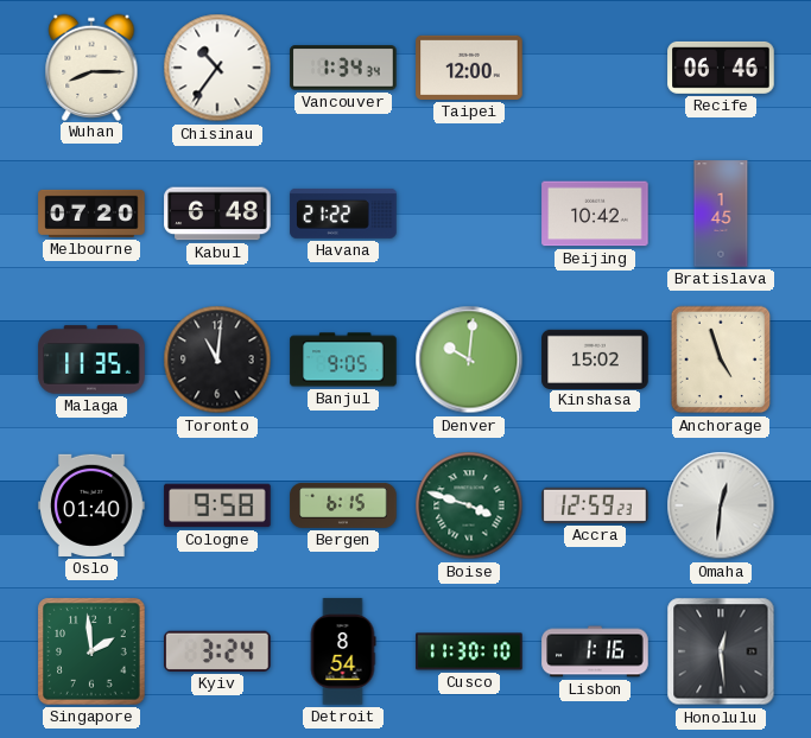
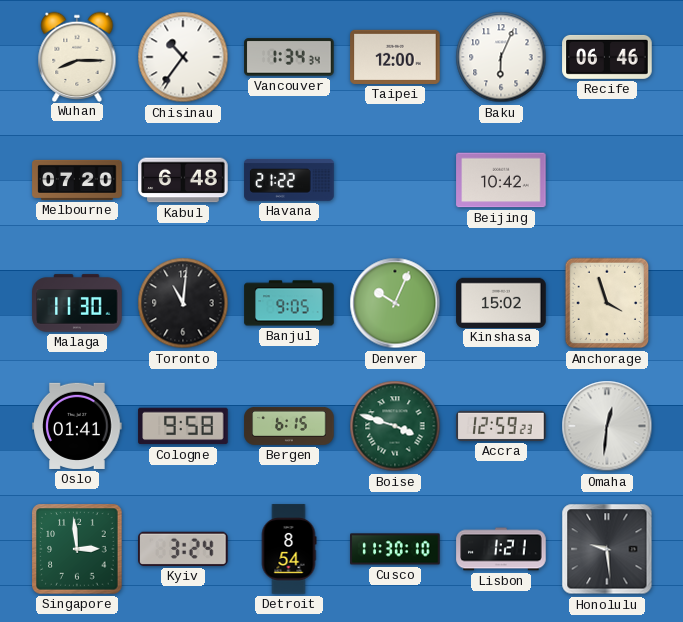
Baku: none -> 6:04 (501, 57)
Bratislava: 1:45 -> none (721, 214)
Malaga: 11:35 -> 11:30 (77, 303)
Denver: 10:01 -> 10:04 (395, 303)
Anchorage: 4:57 -> 3:57 (607, 303)
Oslo: 01:40 -> 01:41 (77, 426)
Singapore: 1:59 -> 2:59 (77, 549)
Lisbon: 1:16 -> 1:21 (501, 549)
Honolulu: 12:29 -> 9:29 (607, 549)
